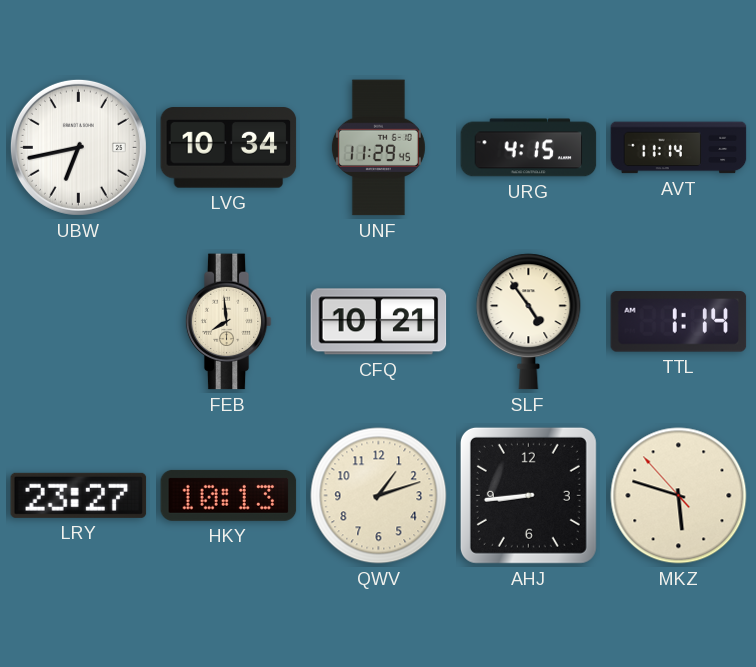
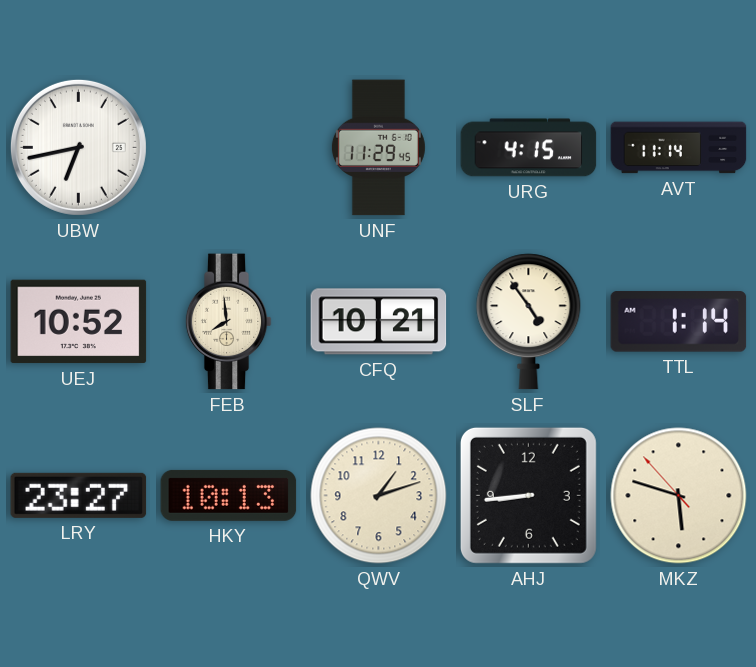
LVG: 10:34 -> none (229, 148)
UEJ: none -> 10:52 (79, 322)
